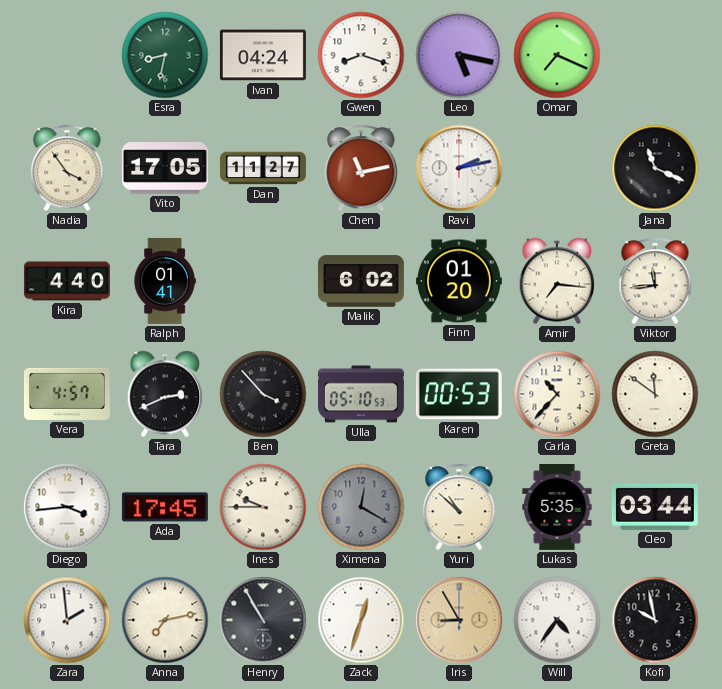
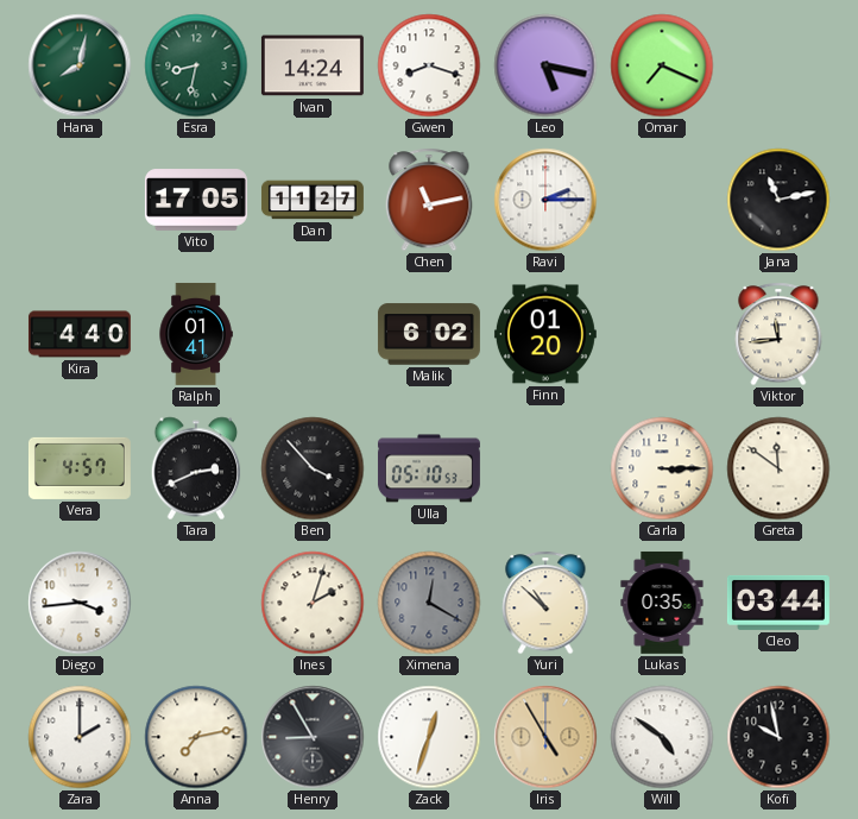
Hana: none -> 8:02 (80, 65)
Ivan: 04:24 -> 14:24 (313, 65)
Nadia: 3:54 -> none (67, 168)
Ravi: 2:13 -> 2:15 (545, 200)
Jana: 11:19 -> 11:13 (778, 200)
Amir: 7:16 -> none (557, 281)
Karen: 00:53 -> none (459, 394)
Carla: 10:37 -> 3:15 (662, 468)
Ada: 17:45 -> none (165, 507)
Ines: 9:45 -> 2:03 (313, 603)
Lukas: 5:35 -> 0:35 (662, 603)
Zara: 1:59 -> 2:00 (80, 737)
Henry: 10:55 -> 8:55 (313, 737)
Iris: 8:55 -> 4:55 (545, 737)
Will: 4:36 -> 4:51 (662, 737)
